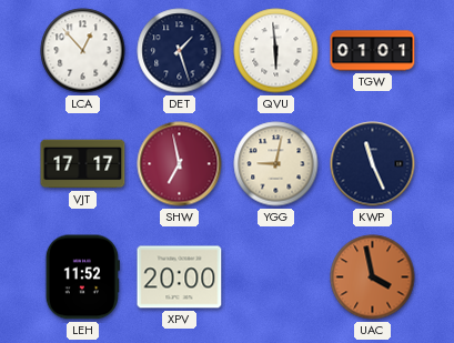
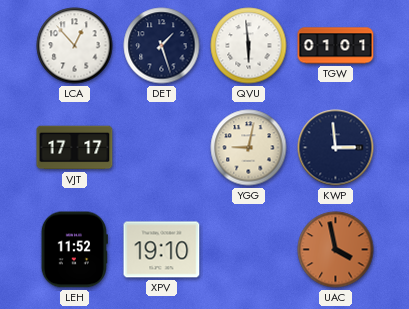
SHW: 6:58 -> none (180, 164)
KWP: 11:26 -> 2:59 (336, 148)
XPV: 20:00 -> 19:10 (162, 250)
